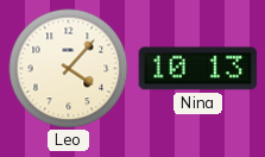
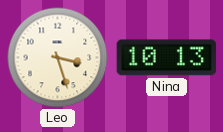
Leo: 4:07 -> 3:27 (58, 58)
